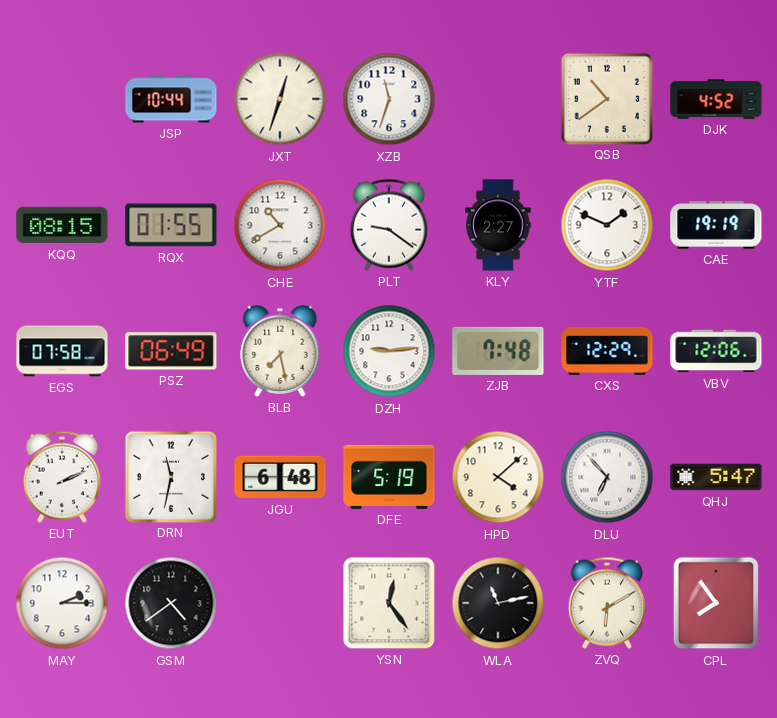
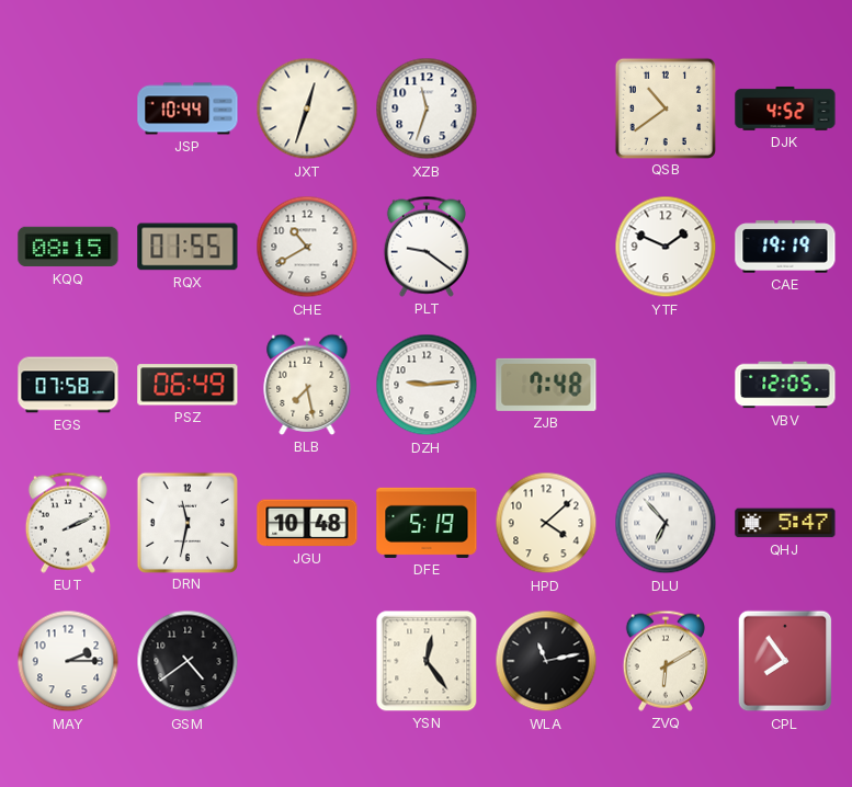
KLY: 2:27 -> none (498, 225)
CXS: 12:29 -> none (607, 351)
VBV: 12:06 -> 12:05 (785, 385)
JGU: 6:48 -> 10:48 (307, 523)
